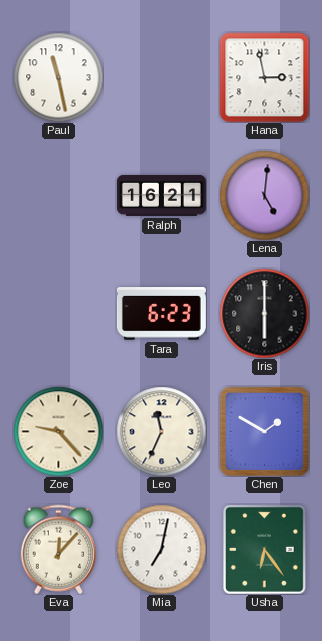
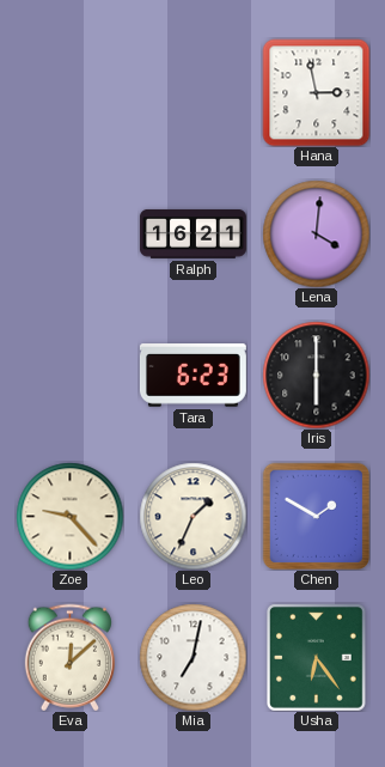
Paul: 11:28 -> none (58, 77)
Lena: 5:01 -> 4:01 (316, 233)
Leo: 11:34 -> 1:34 (192, 516)
Eva: 12:07 -> 12:08 (69, 657)
